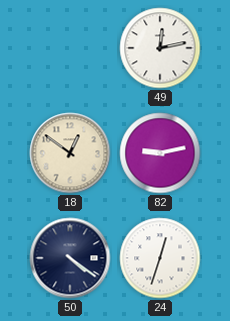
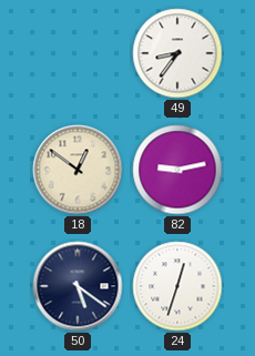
49: 12:13 -> 8:36 (177, 53)
50: 4:21 -> 5:21 (78, 286)
